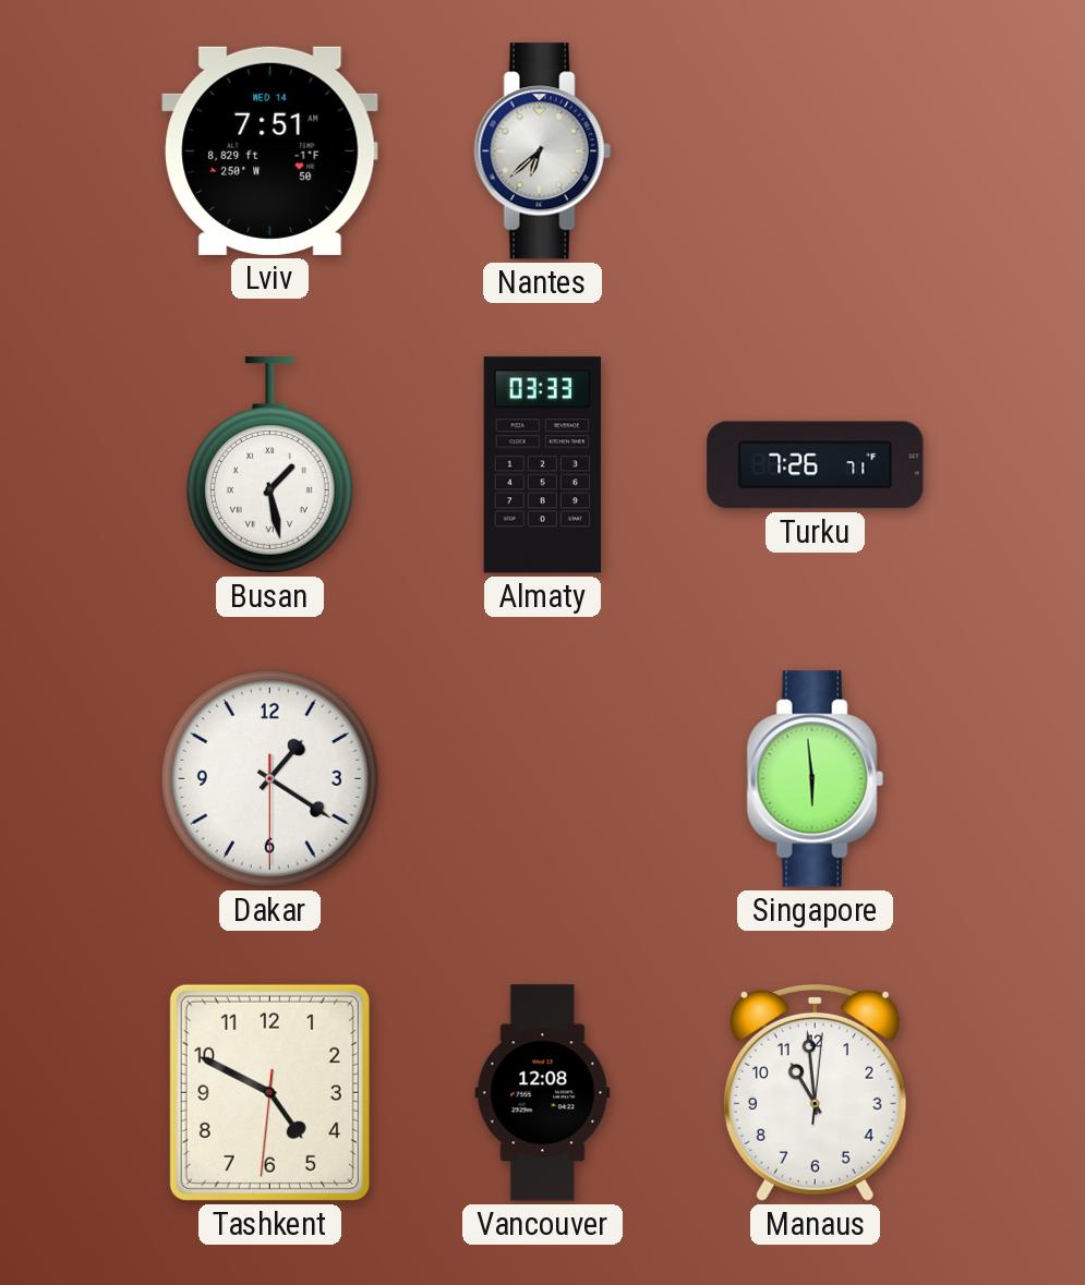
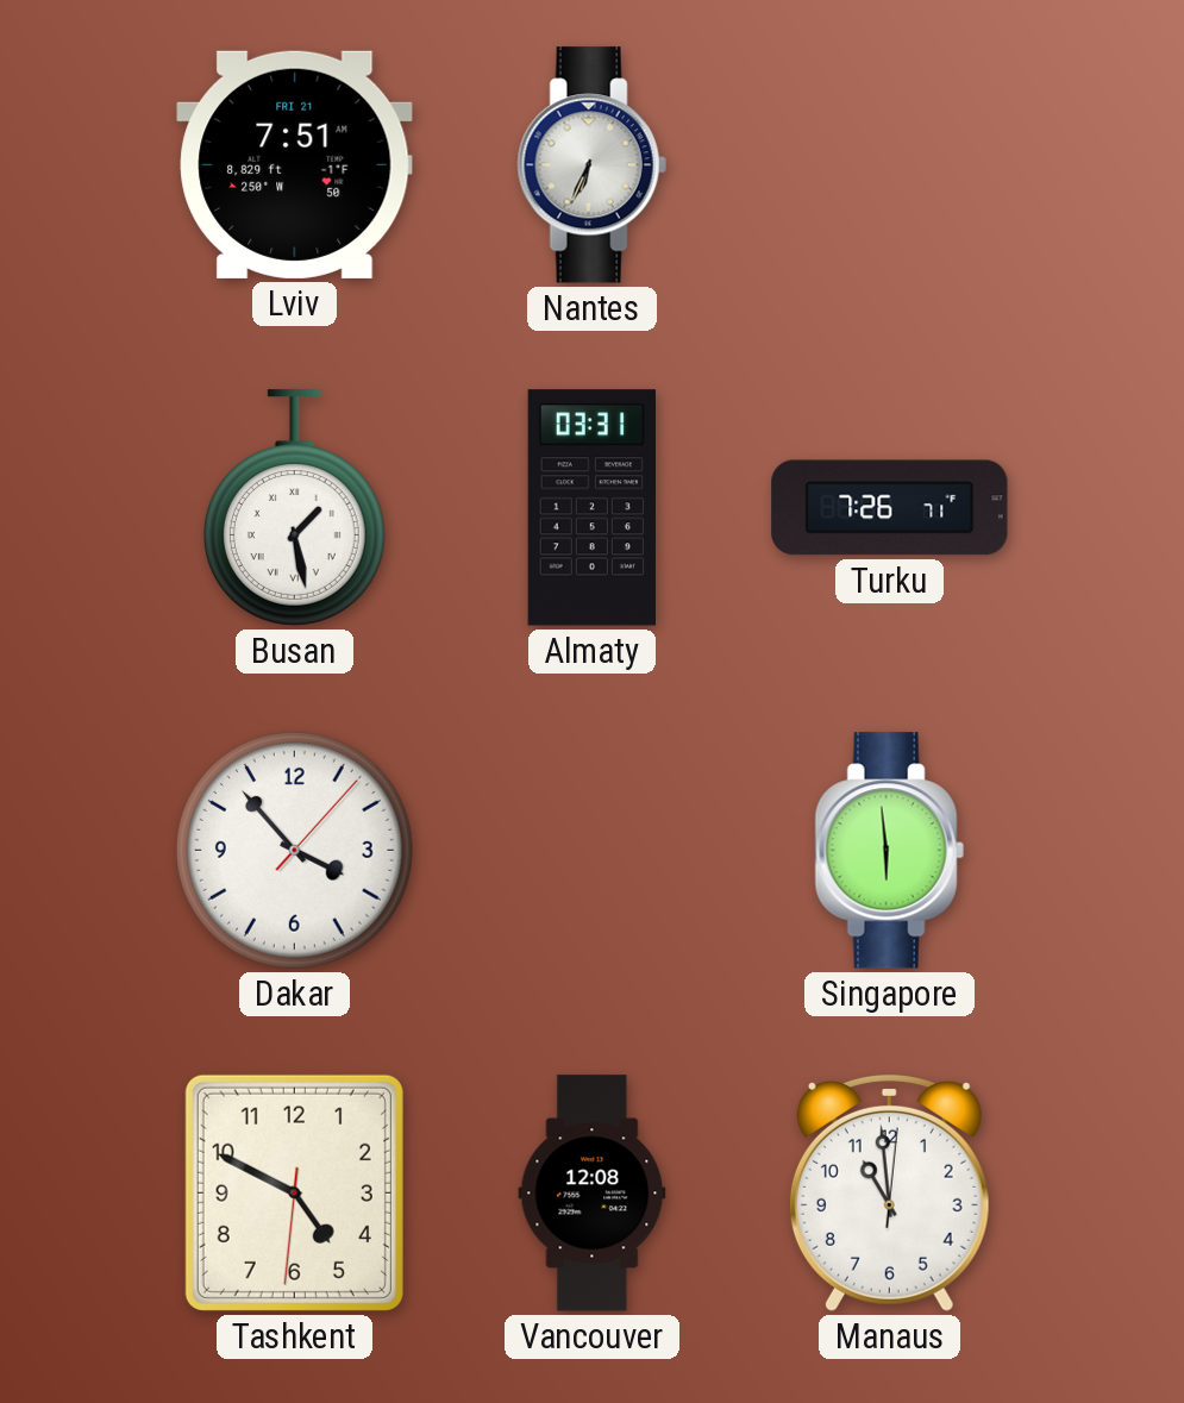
Lviv date: WED 14 -> FRI 21 (295, 164)
Nantes: 6:38 -> 6:34 (591, 165)
Almaty: 03:33 -> 03:31 (591, 508)
Dakar: 1:20 -> 3:53 (294, 850)
